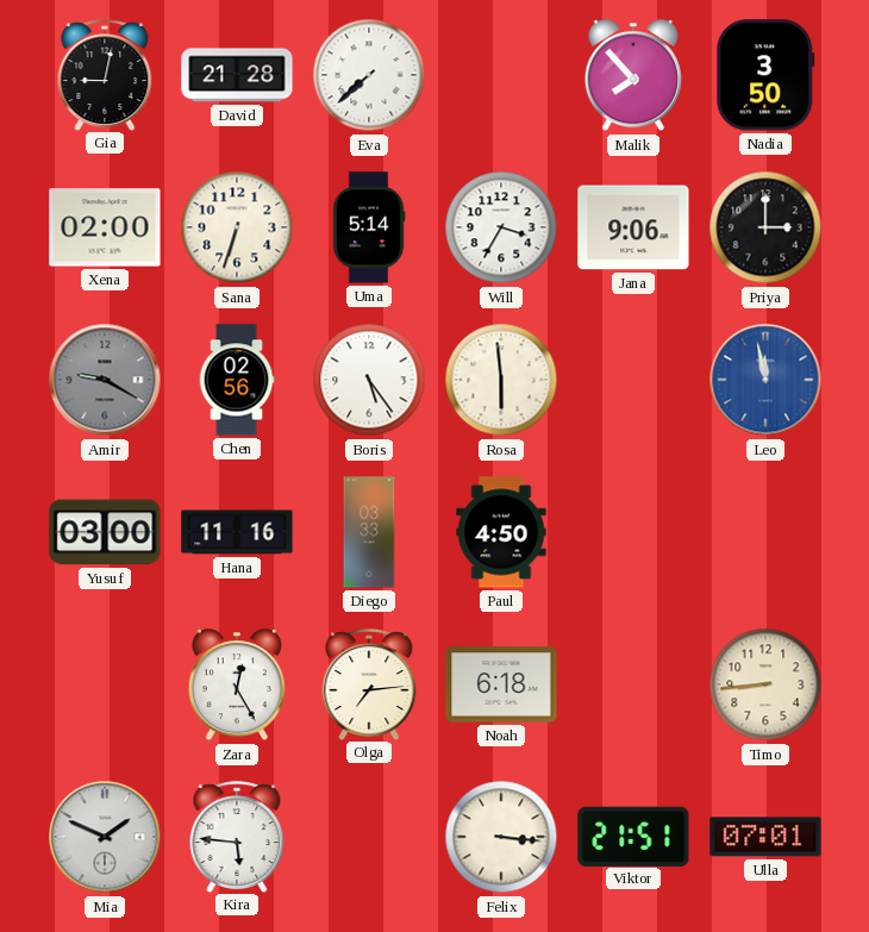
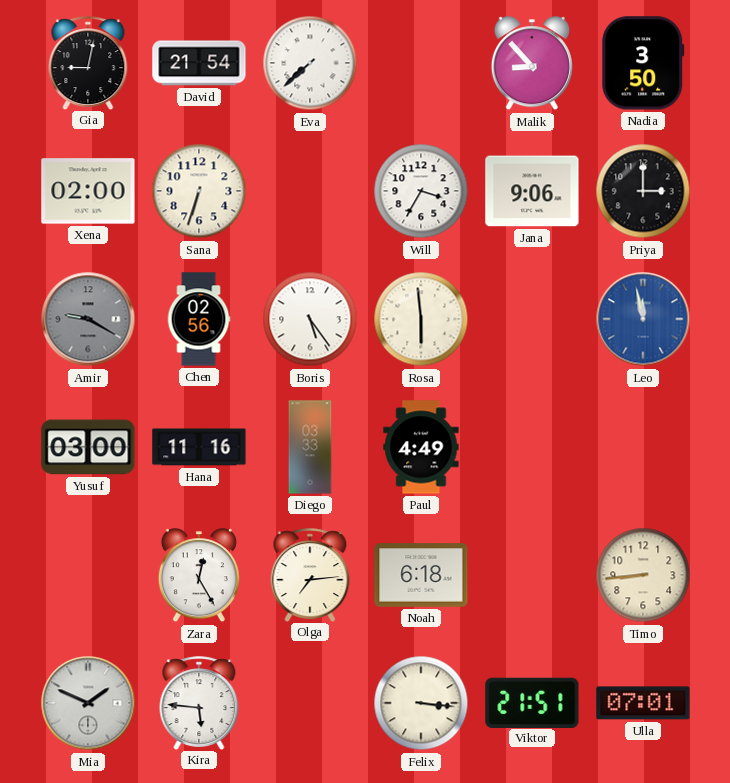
David: 21:28 -> 21:54 (199, 63)
Malik: 7:53 -> 8:53 (532, 64)
Uma: 5:14 -> none (369, 227)
Paul: 4:50 -> 4:49 (421, 447)
